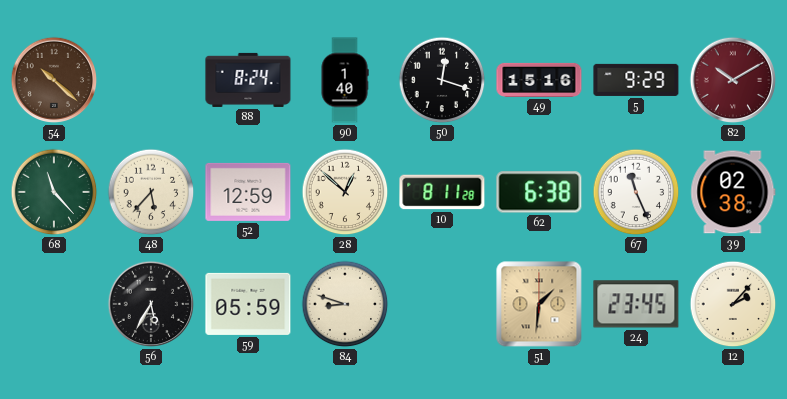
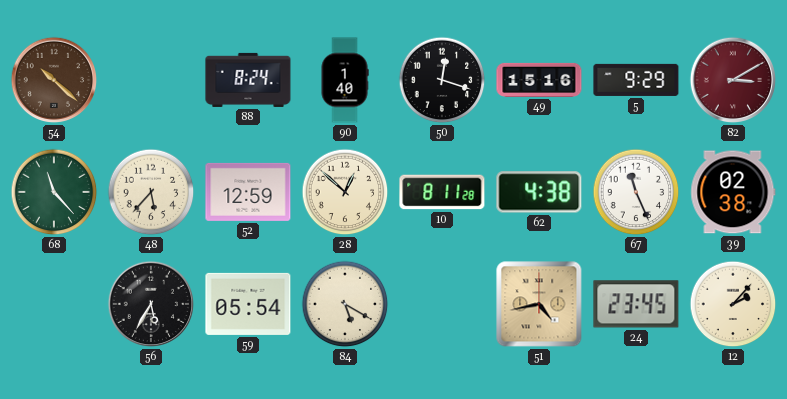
82: 10:10 -> 3:10 (733, 80)
62: 6:38 -> 4:38 (539, 192)
59: 05:59 -> 05:54 (248, 304)
84: 8:48 -> 5:20 (345, 304)
51: 1:31 -> 4:43 (539, 304)
